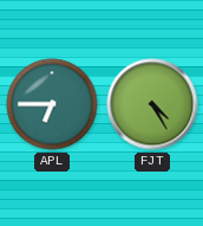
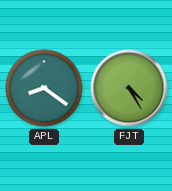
APL: 6:45 -> 8:21 (44, 88)
